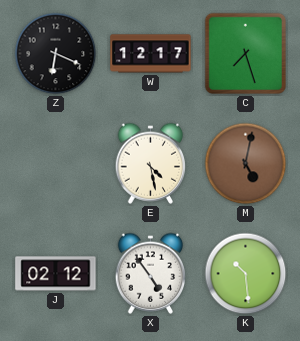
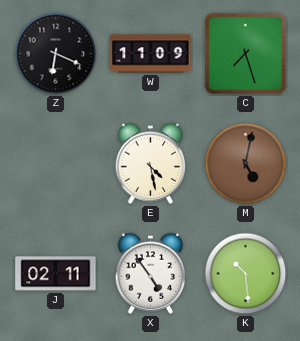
W: 12:17 -> 11:09 (151, 54)
J: 02:12 -> 02:11 (56, 274)
